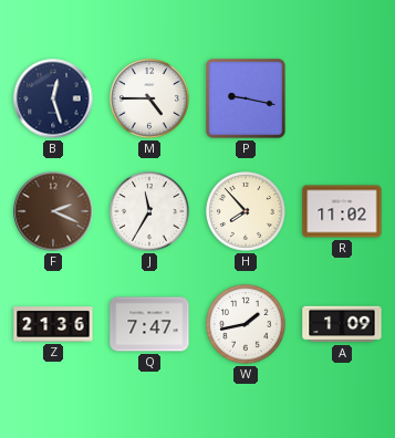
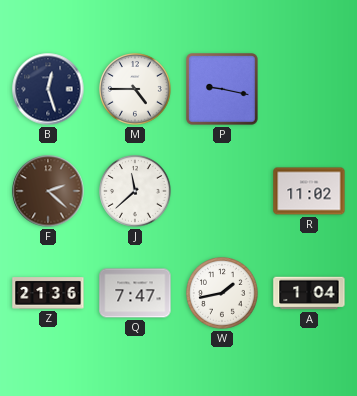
F: 2:19 -> 2:22 (48, 191)
J: 11:35 -> 11:38 (136, 192)
H: 7:53 -> none (247, 212)
A: 1:09 -> 1:04 (309, 293)
